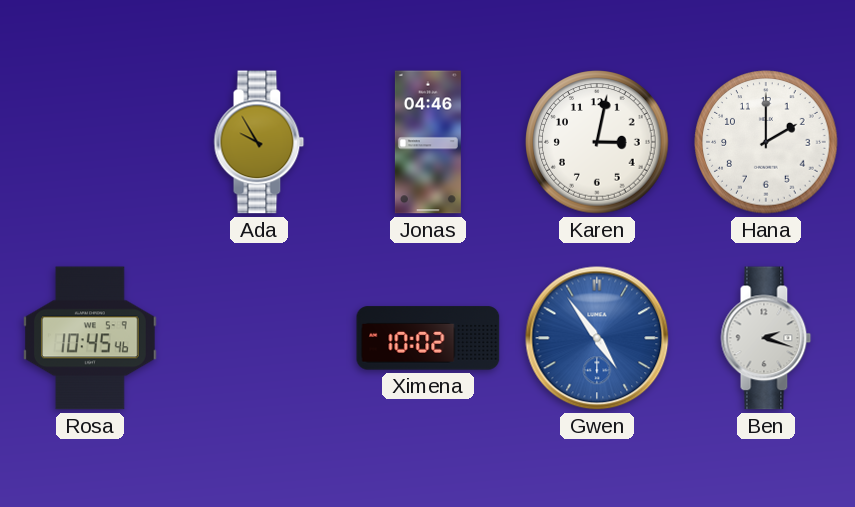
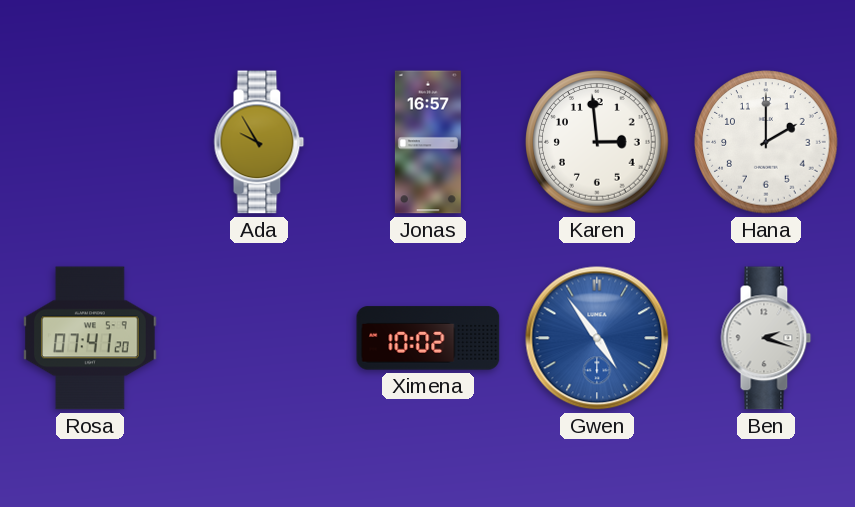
Jonas: 04:46 -> 16:57 (428, 142)
Karen: 3:02 -> 2:59 (597, 142)
Rosa: 10:45 -> 07:41 (91, 338)
